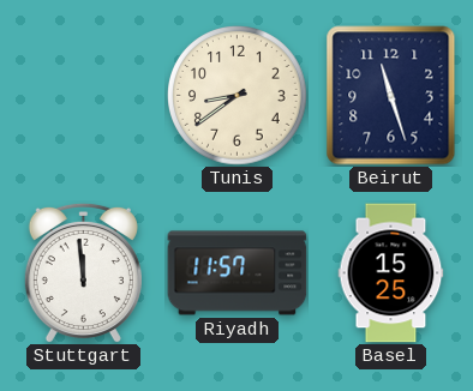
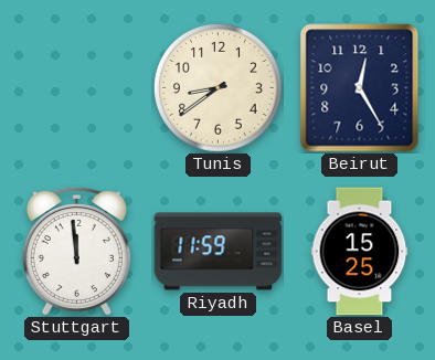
Beirut: 11:27 -> 12:25 (360, 88)
Riyadh: 11:57 -> 11:59 (219, 252)
